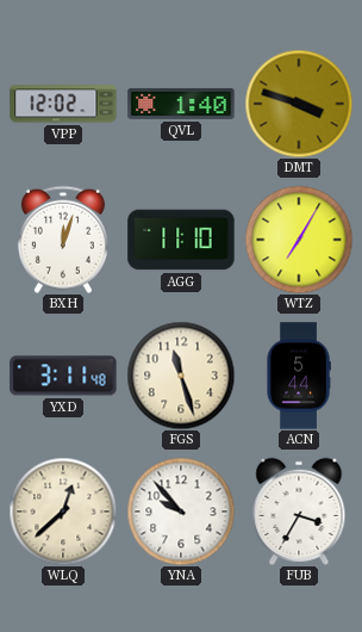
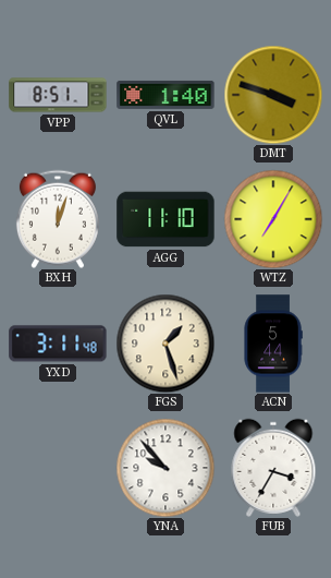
VPP: 12:02 -> 8:51 (58, 95)
FGS: 11:27 -> 1:27 (165, 344)
WLQ: 12:38 -> none (63, 512)
